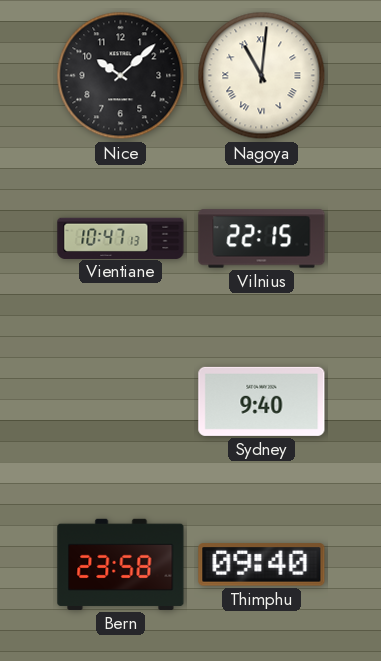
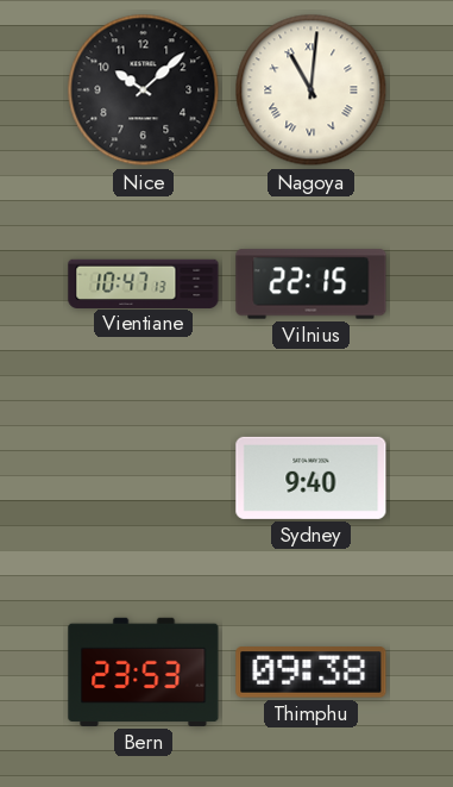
Bern: 23:58 -> 23:53 (144, 672)
Thimphu: 09:40 -> 09:38 (312, 673)
